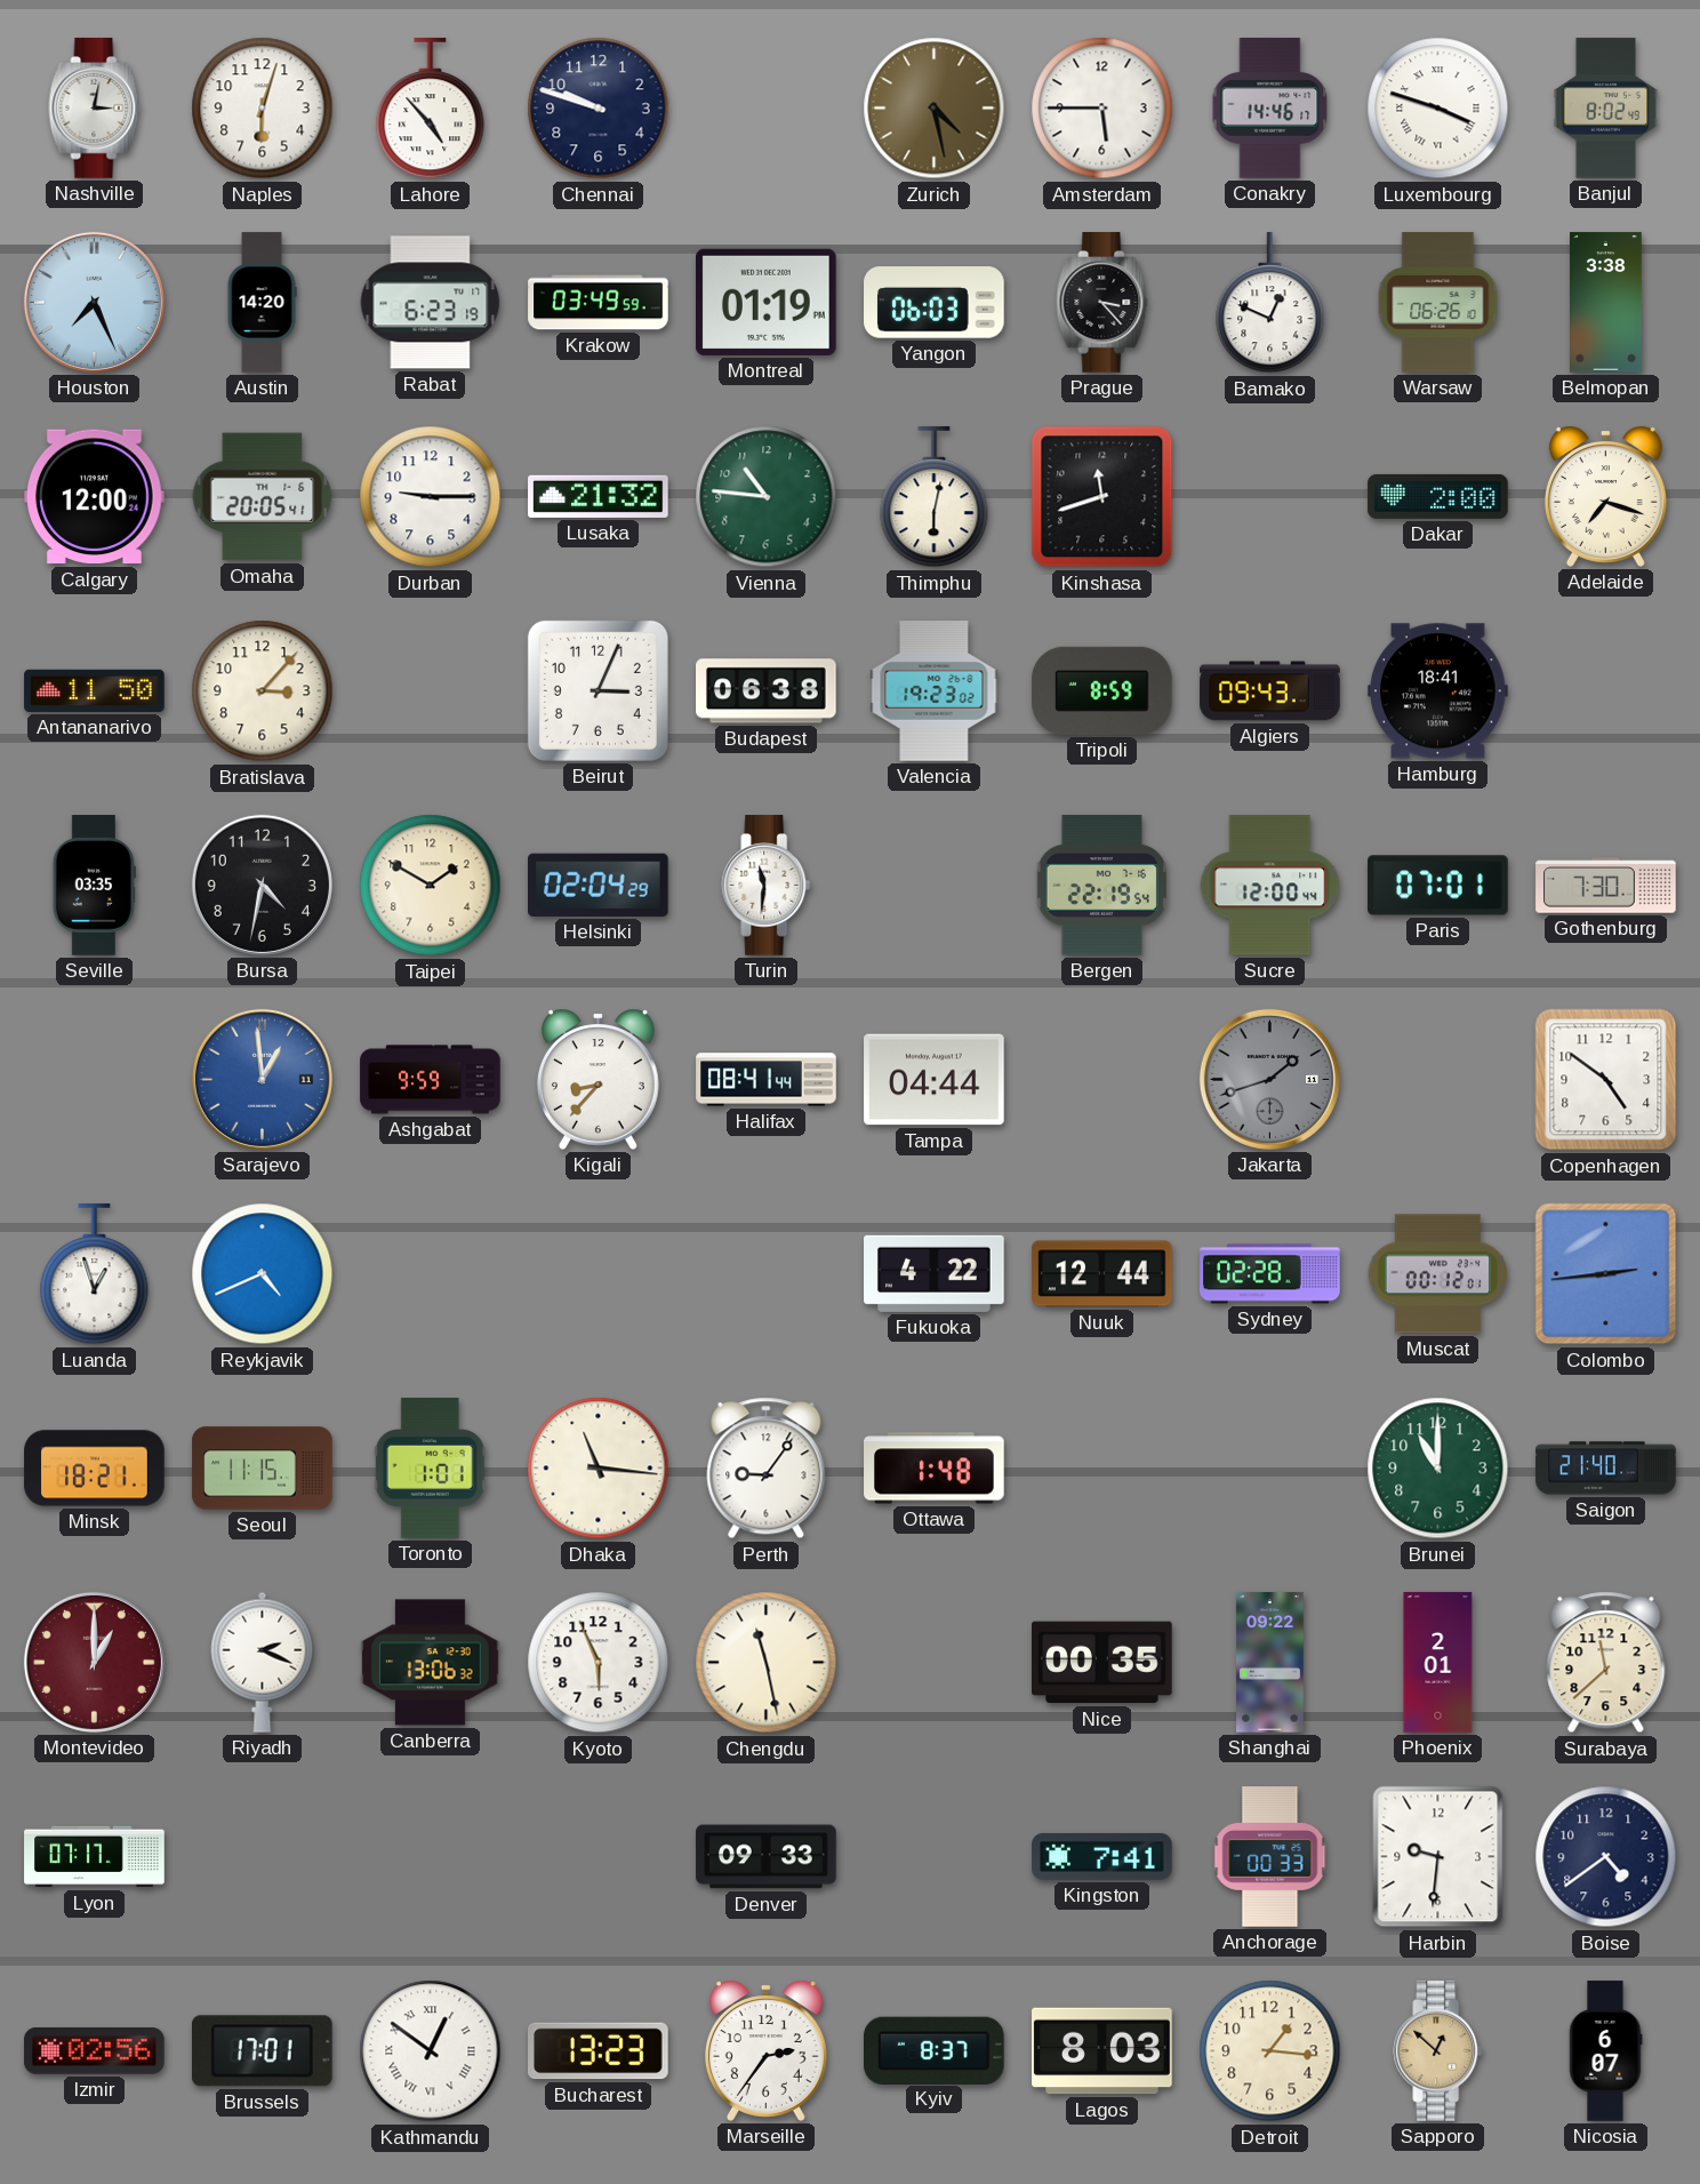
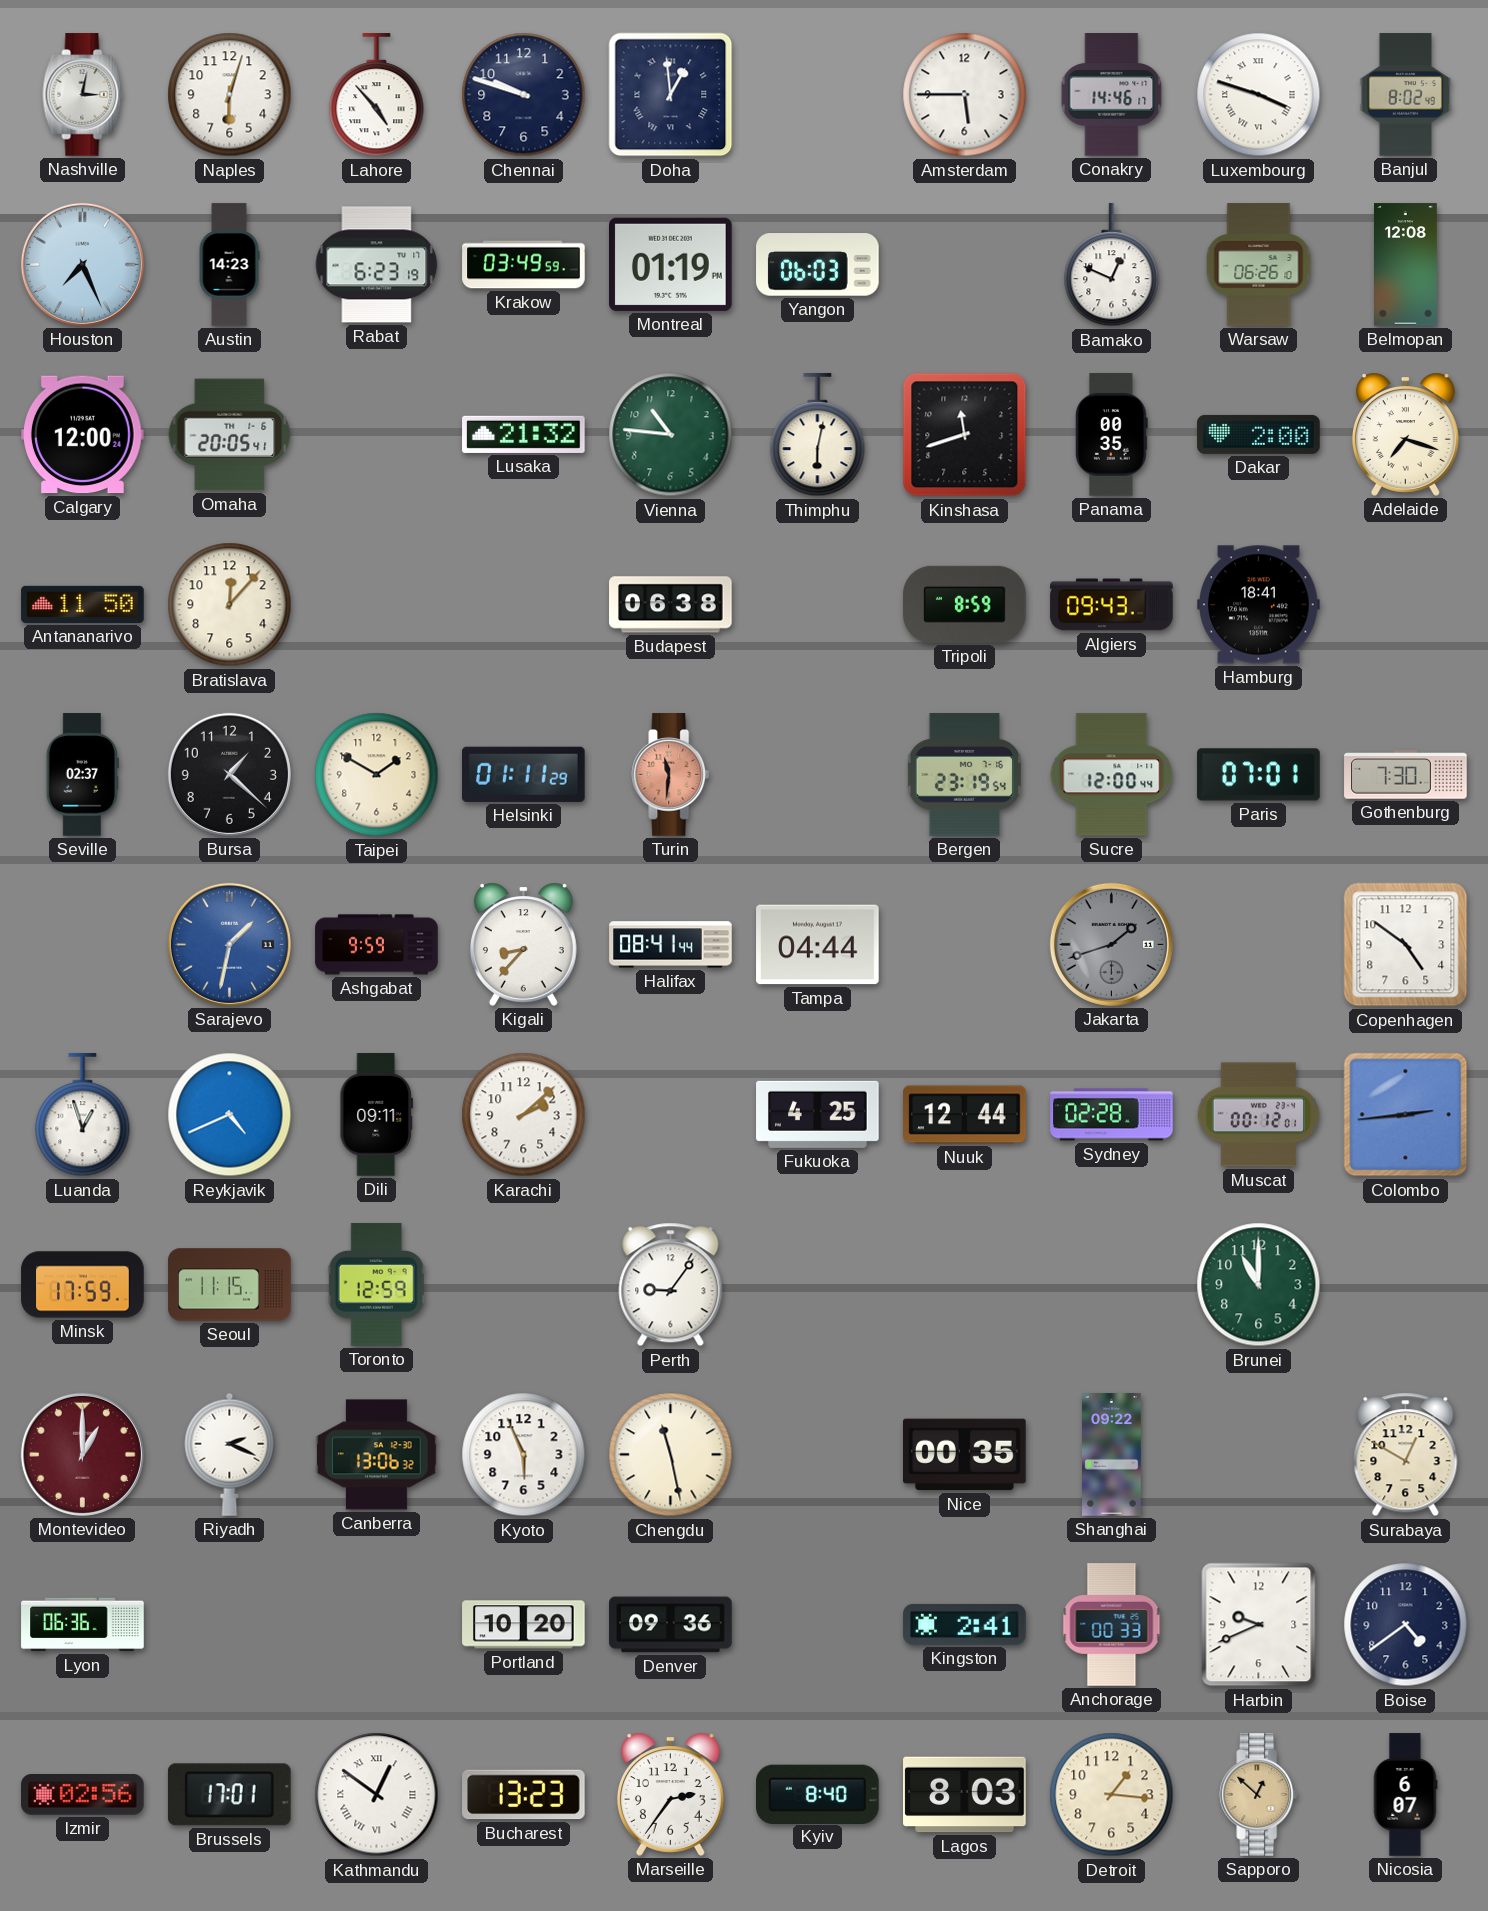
Doha: none -> 12:59 (671, 95)
Zurich: 4:28 -> none (935, 109)
Austin: 14:20 -> 14:23 (229, 265)
Prague: 3:23 -> none (1102, 303)
Belmopan: 3:38 -> 12:08 (1406, 265)
Durban: 9:15 -> none (431, 497)
Panama: none -> 00:35 (1112, 435)
Bratislava: 3:07 -> 12:07 (230, 605)
Beirut: 3:04 -> none (598, 690)
Valencia: 19:23 -> none (935, 691)
Seville: 03:35 -> 02:37 (82, 775)
Bursa: 4:32 -> 1:22 (229, 774)
Helsinki: 02:04 -> 01:11 (524, 774)
Turin dial: white -> salmon (671, 775)
Bergen: 22:19 -> 23:19 (964, 775)
Sarajevo: 12:59 -> 1:32 (229, 944)
Dili: none -> 09:11 (377, 1115)
Karachi: none -> 2:08 (524, 1115)
Fukuoka: 4:22 -> 4:25 (818, 1114)
Minsk: 18:21 -> 17:59 (83, 1285)
Toronto: 1:01 -> 12:59 (376, 1285)
Dhaka: 11:16 -> none (599, 1469)
Ottawa: 1:48 -> none (935, 1469)
Saigon: 21:40 -> none (1606, 1469)
Phoenix: 2:01 -> none (1438, 1663)
Surabaya: 11:38 -> 12:50 (1406, 1455)
Lyon: 07:17 -> 06:36 (83, 1625)
Portland: none -> 10:20 (524, 1625)
Denver: 09:33 -> 09:36 (671, 1625)
Kingston: 7:41 -> 2:41 (965, 1624)
Harbin: 9:31 -> 9:41 (1259, 1625)
Kyiv: 8:37 -> 8:40 (818, 1794)
